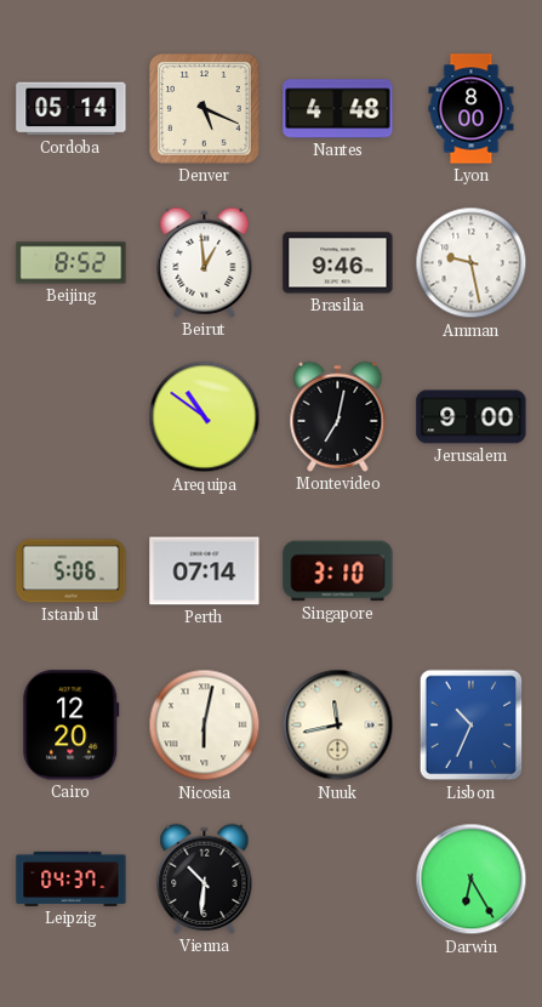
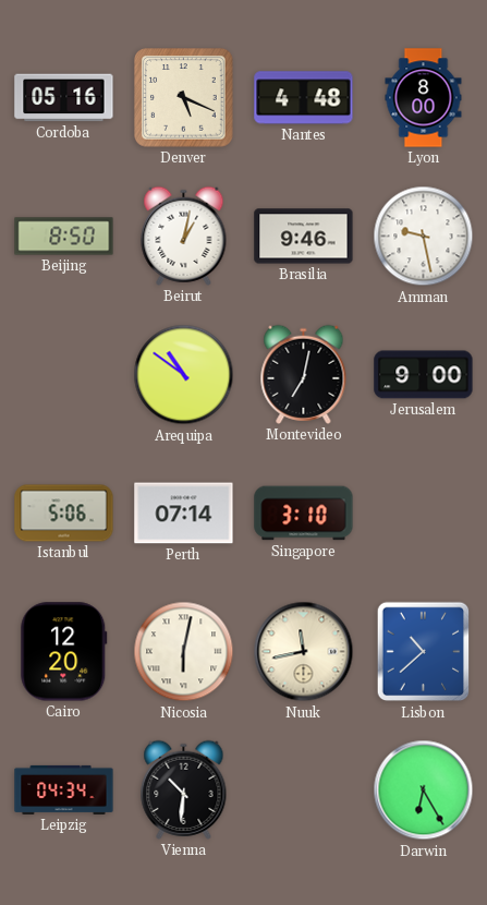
Cordoba: 05:14 -> 05:16 (64, 98)
Beijing: 8:52 -> 8:50 (64, 237)
Beirut: 12:59 -> 1:02 (184, 236)
Lisbon: 10:34 -> 10:38 (424, 652)
Leipzig: 04:37 -> 04:34 (64, 789)
